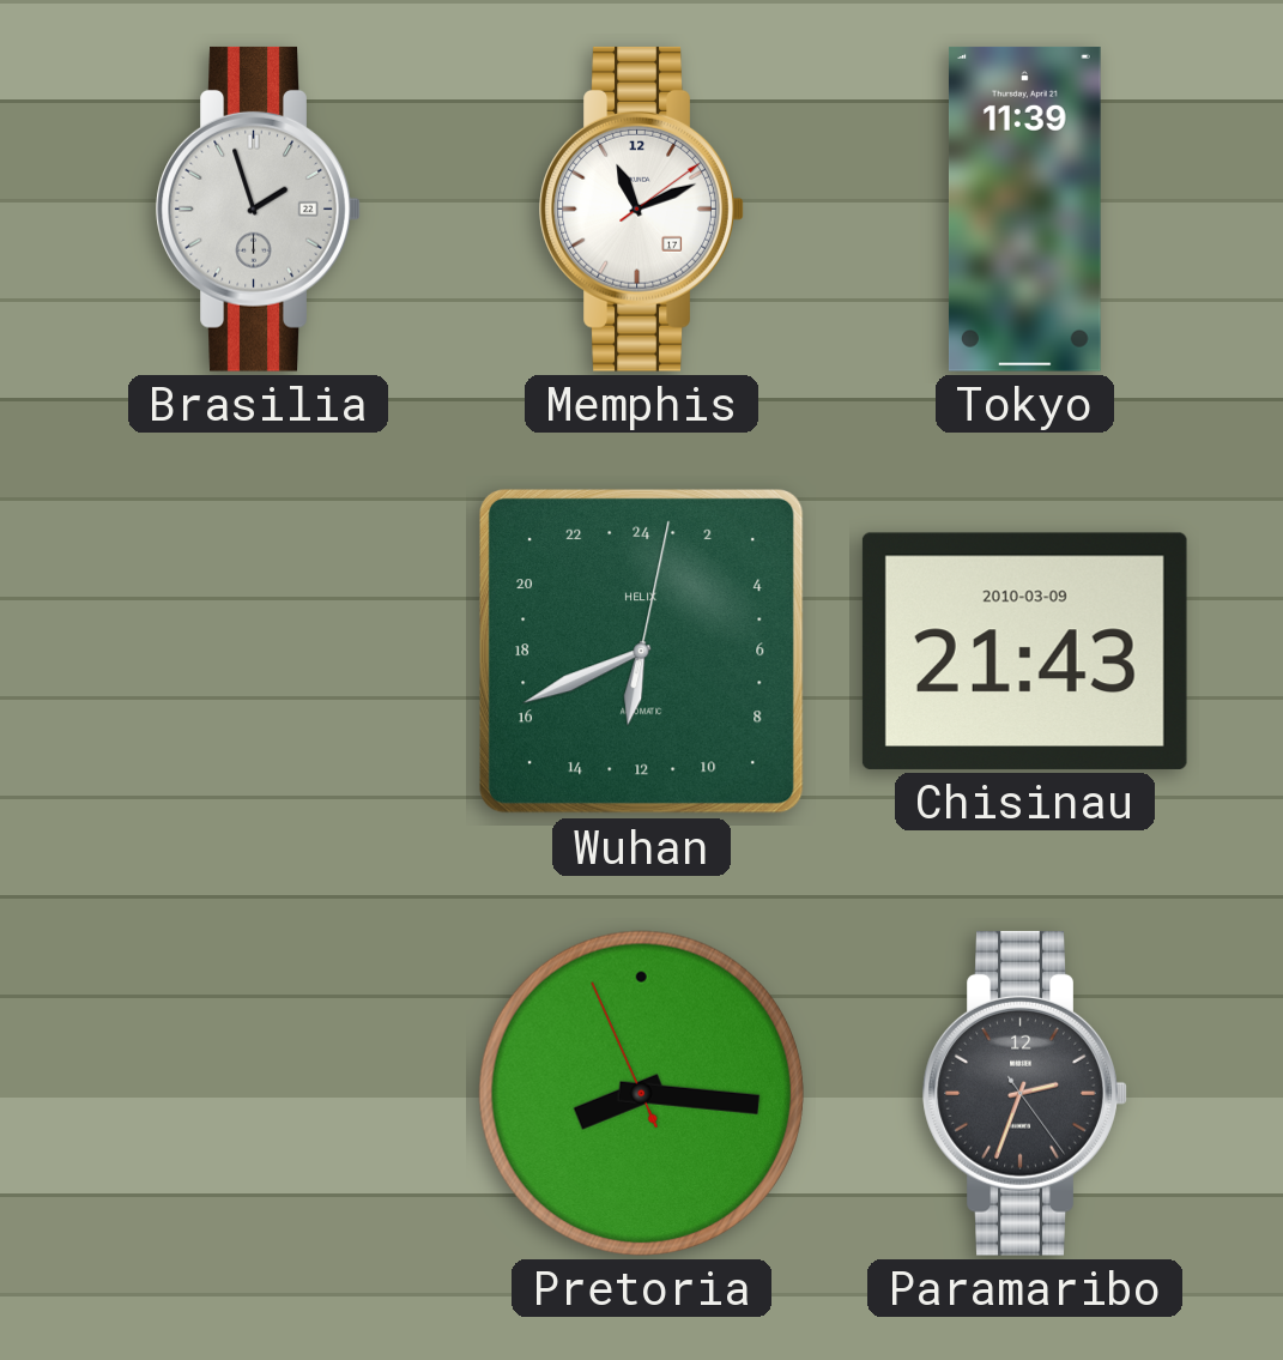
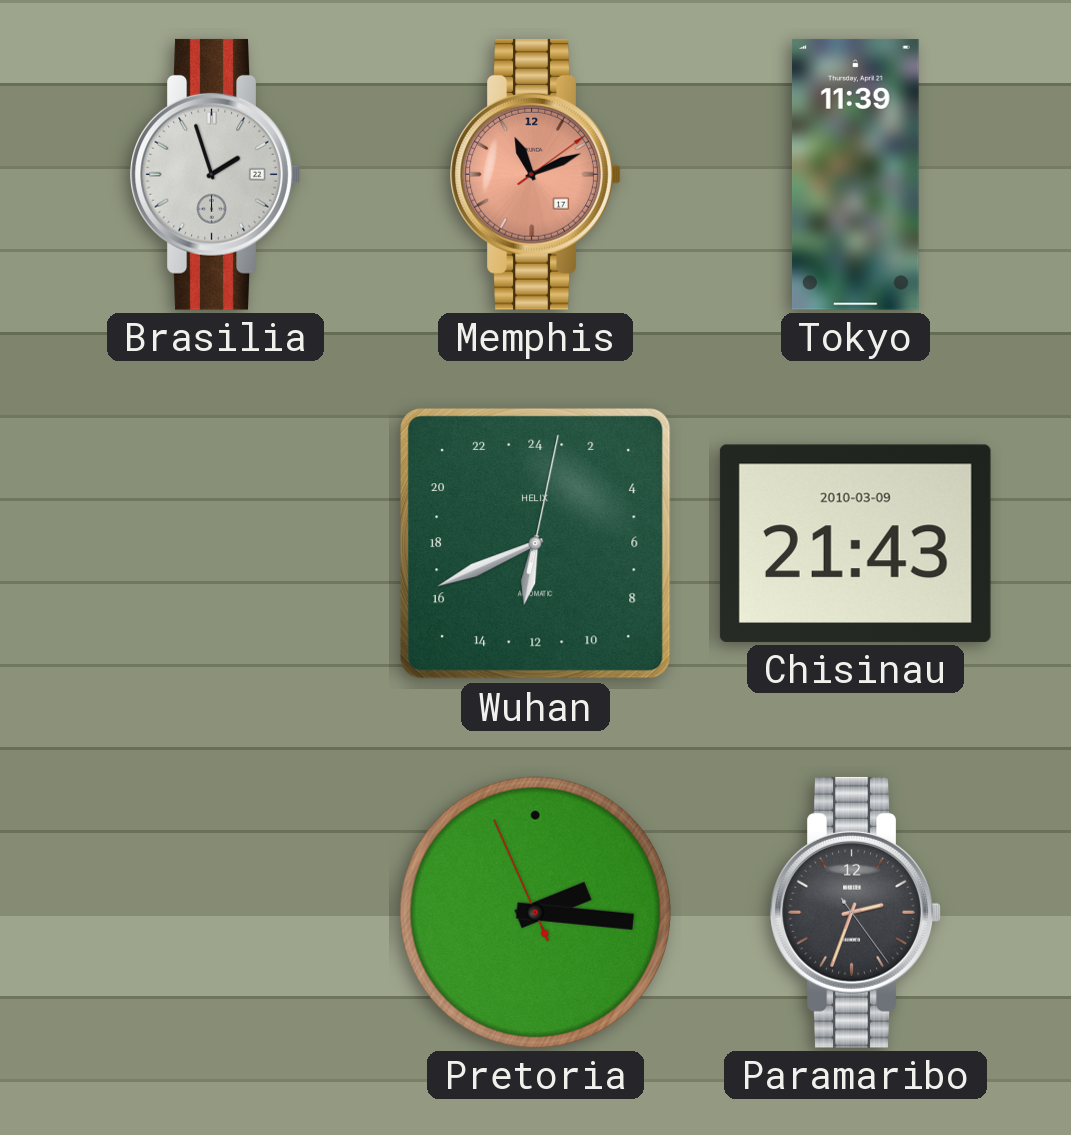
Memphis dial: white -> salmon (535, 174)
Pretoria: 8:15 -> 2:15 (535, 912)
